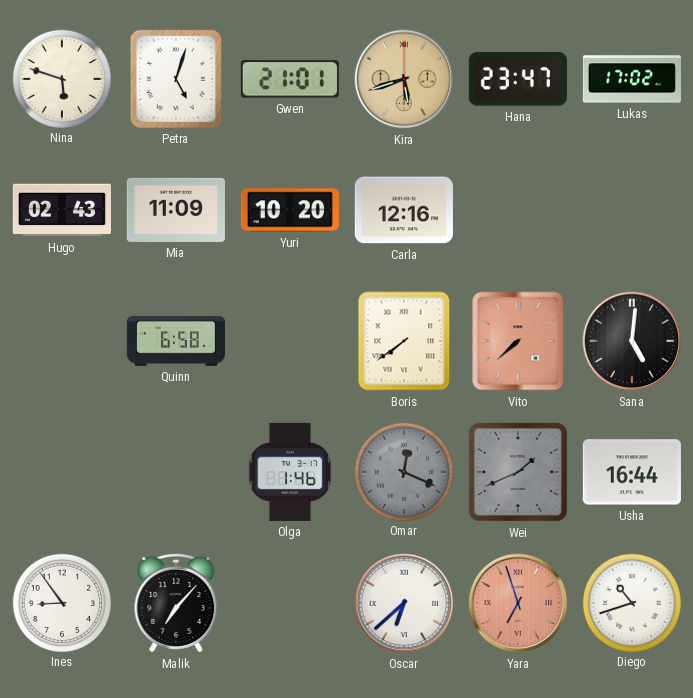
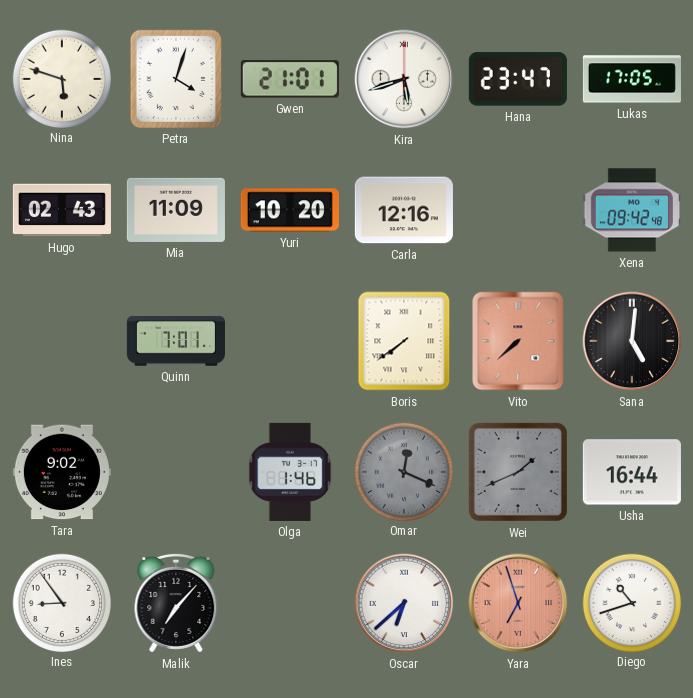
Petra: 5:03 -> 4:03 (176, 79)
Kira dial: champagne -> white (404, 79)
Lukas: 17:02 -> 17:05 (632, 79)
Xena: none -> 09:42 (632, 210)
Quinn: 6:58 -> 7:01 (176, 341)
Tara: none -> 9:02 (62, 472)
